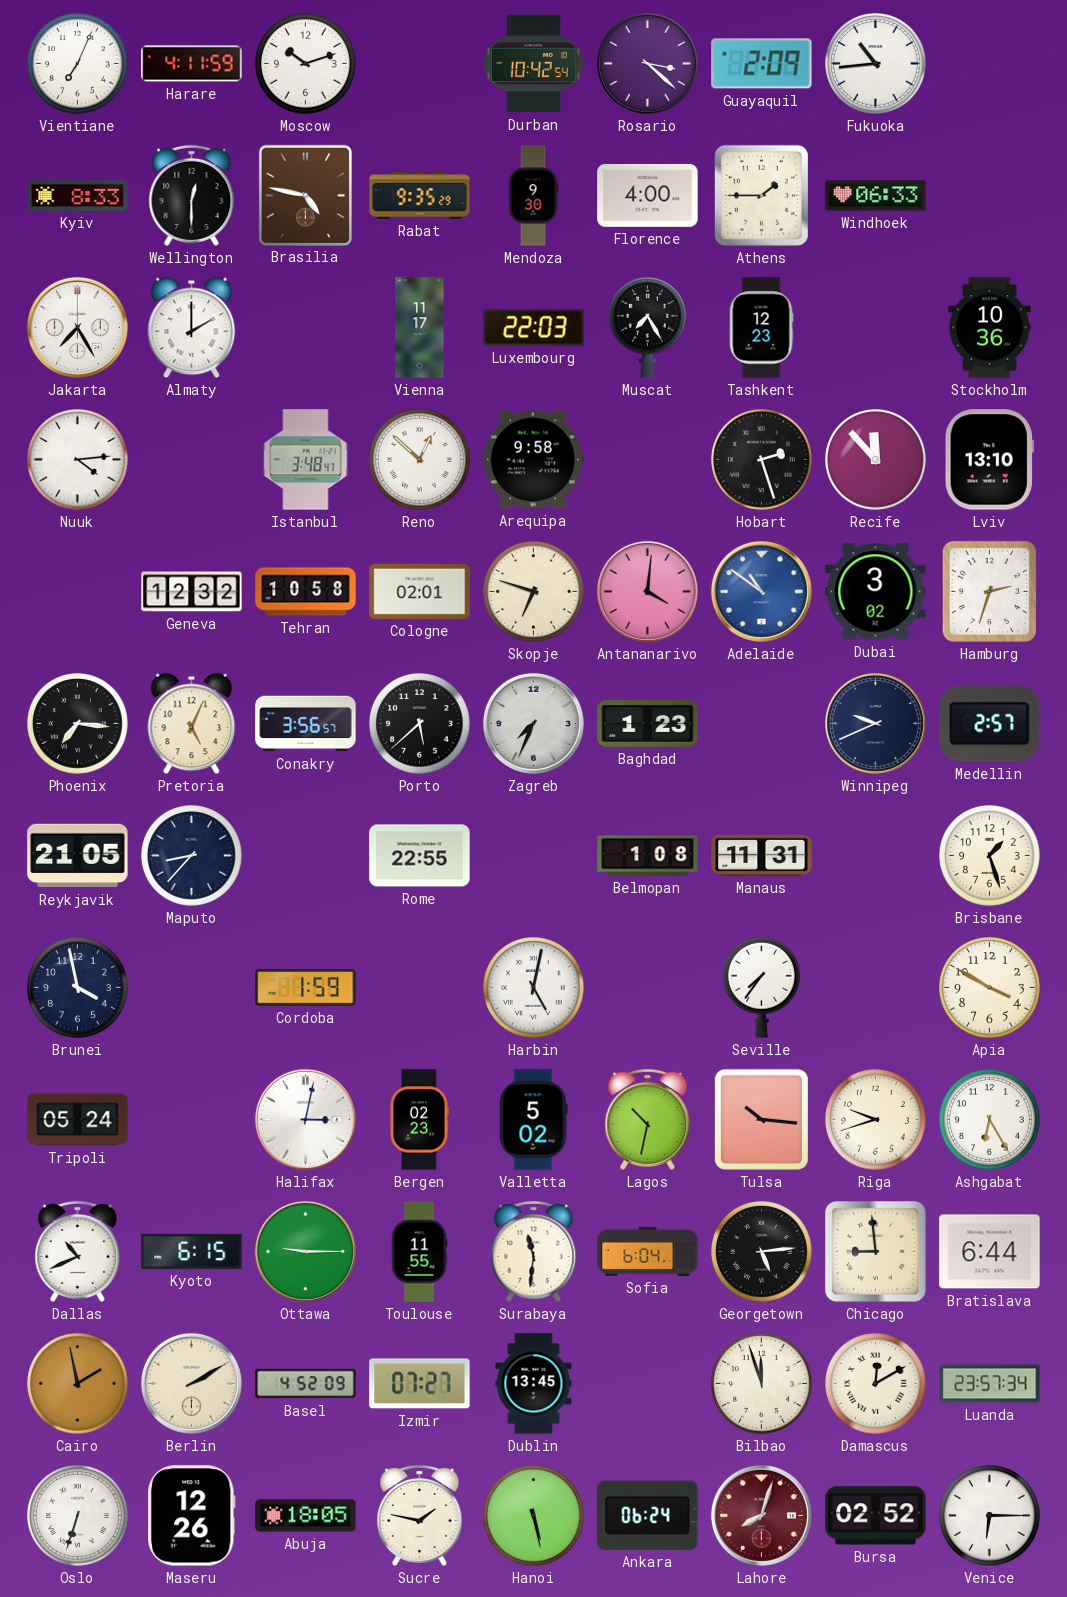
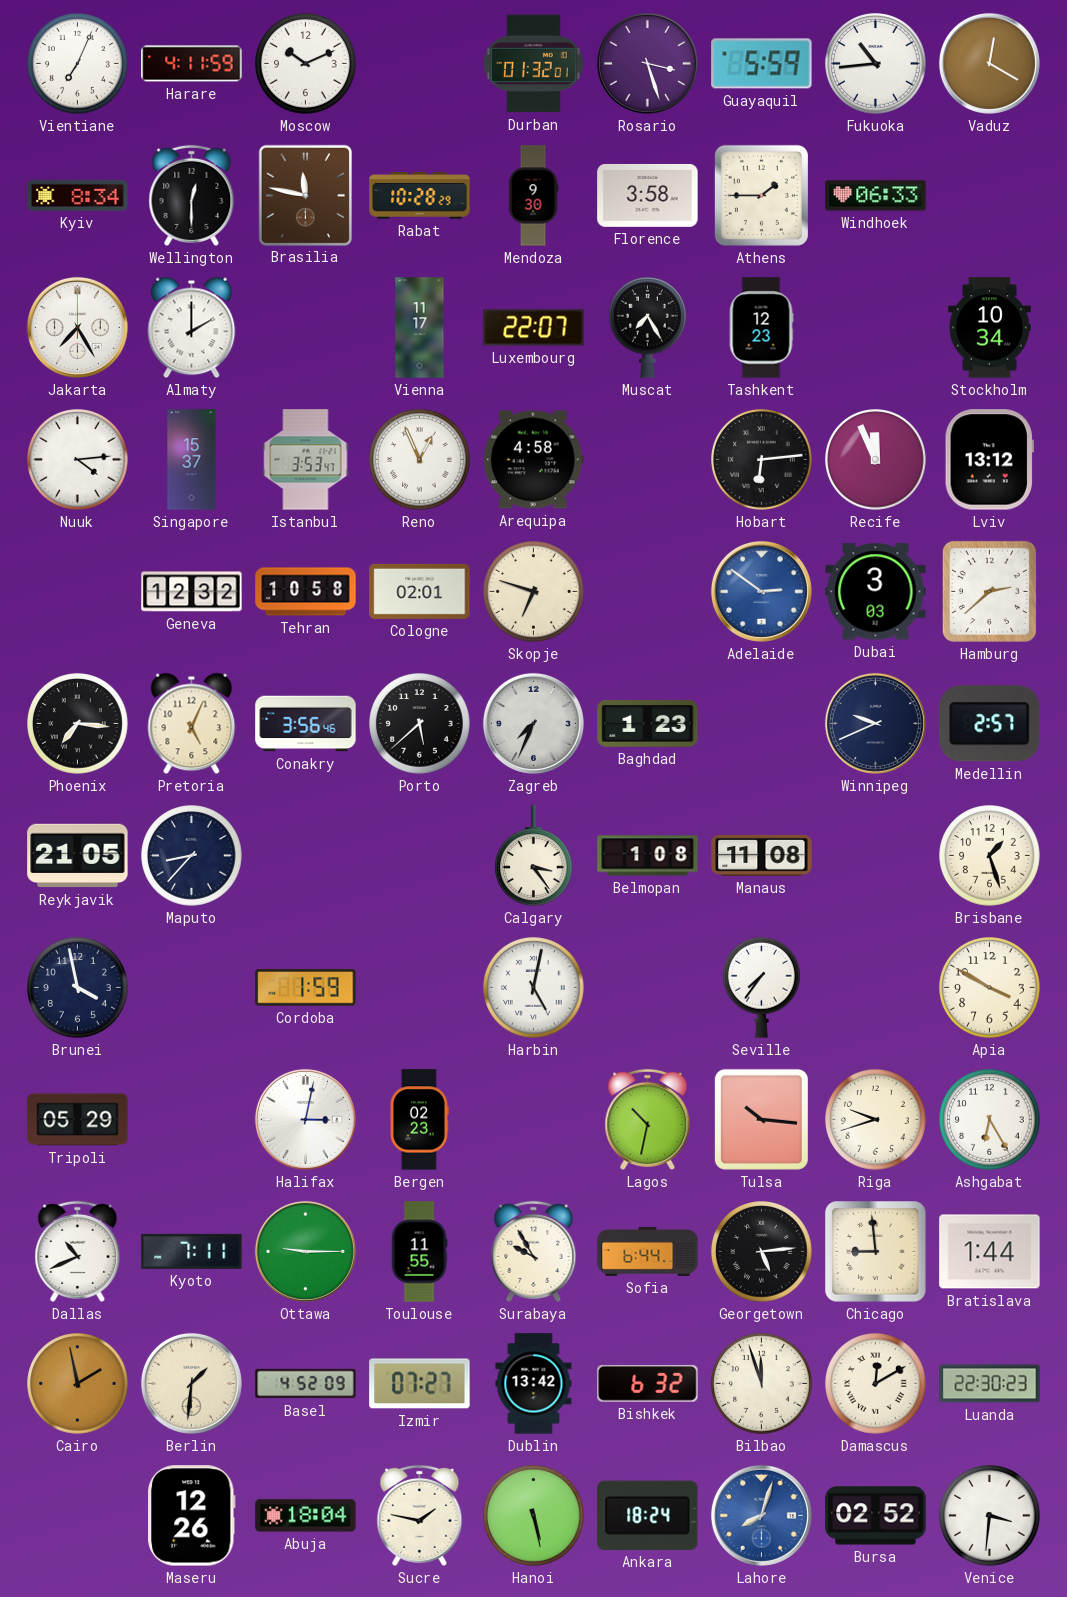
Moscow: 10:12 -> 10:11 (306, 64)
Durban: 10:42 -> 01:32 (533, 64)
Rosario: 3:22 -> 3:27 (647, 63)
Guayaquil: 2:09 -> 5:59 (762, 64)
Vaduz: none -> 12:20 (989, 63)
Kyiv: 8:33 -> 8:34 (78, 195)
Brasilia: 4:47 -> 11:47 (305, 195)
Rabat: 9:35 -> 10:28 (420, 196)
Florence: 4:00 -> 3:58 (648, 195)
Luxembourg: 22:03 -> 22:07 (534, 328)
Stockholm: 10:36 -> 10:34 (990, 328)
Singapore: none -> 15:37 (192, 460)
Istanbul: 3:48 -> 3:53 (306, 460)
Reno: 12:52 -> 12:56 (420, 460)
Arequipa: 9:58 -> 4:58 (533, 460)
Hobart: 2:27 -> 6:14 (762, 460)
Recife: 11:53 -> 11:56 (876, 460)
Lviv: 13:10 -> 13:12 (989, 460)
Antananarivo: 4:01 -> none (647, 591)
Adelaide: 10:51 -> 2:51 (761, 591)
Dubai: 3:02 -> 3:03 (876, 592)
Hamburg: 2:33 -> 2:38 (989, 591)
Conakry: 3:56:57 -> 3:56:46 (306, 724)
Rome: 22:55 -> none (420, 856)
Calgary: none -> 3:24 (534, 856)
Manaus: 11:31 -> 11:08 (762, 855)
Tripoli: 05:24 -> 05:29 (78, 1120)
Valletta: 5:02 -> none (533, 1120)
Kyoto: 6:15 -> 7:11 (192, 1251)
Surabaya: 11:31 -> 9:55 (534, 1251)
Sofia: 6:04 -> 6:44 (648, 1251)
Bratislava: 6:44 -> 1:44 (990, 1252)
Berlin: 2:10 -> 1:31 (191, 1383)
Dublin: 13:45 -> 13:42 (534, 1384)
Bishkek: none -> 6:32 (648, 1384)
Luanda: 23:57 -> 22:30 (990, 1384)
Oslo: 6:33 -> none (78, 1516)
Abuja: 18:05 -> 18:04 (306, 1516)
Ankara: 06:24 -> 18:24 (648, 1515)
Lahore dial: burgundy -> blue (761, 1515)
Venice: 6:15 -> 3:31 (990, 1516)
